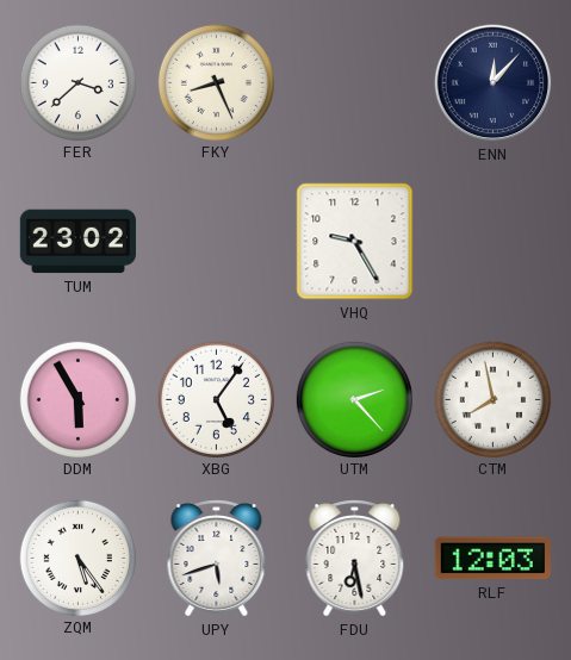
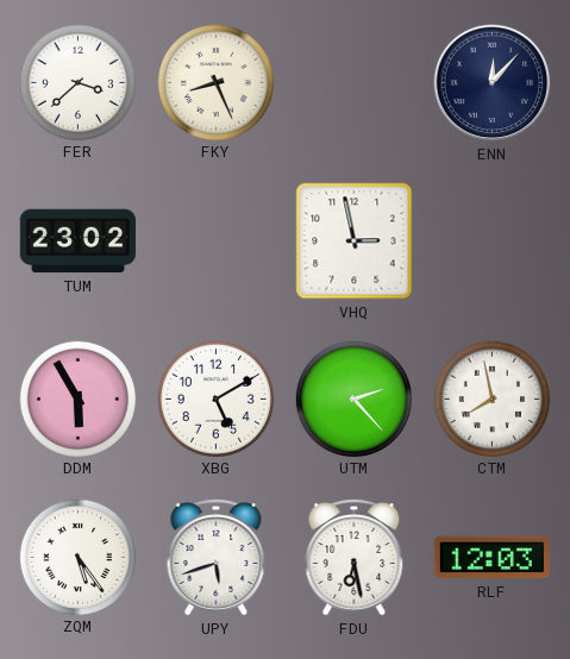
VHQ: 9:25 -> 2:58 (355, 241)
XBG: 5:06 -> 5:10 (215, 398)
